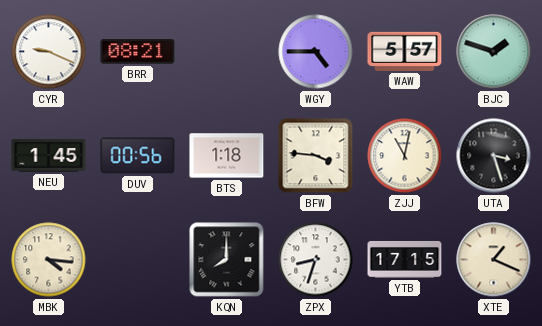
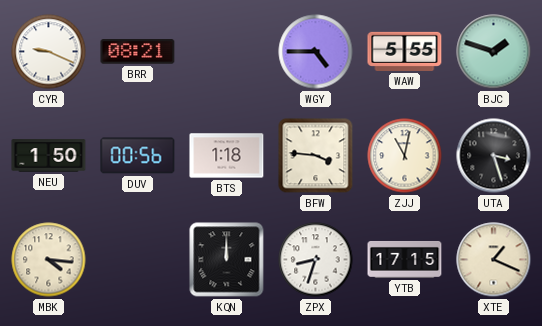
WAW: 5:57 -> 5:55 (405, 51)
NEU: 1:45 -> 1:50 (49, 156)
KQN: 8:00 -> 12:00 (227, 260)
